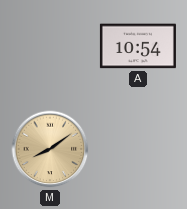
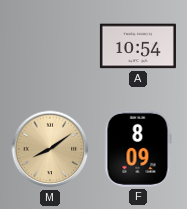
F: none -> 8:09 (138, 149)
